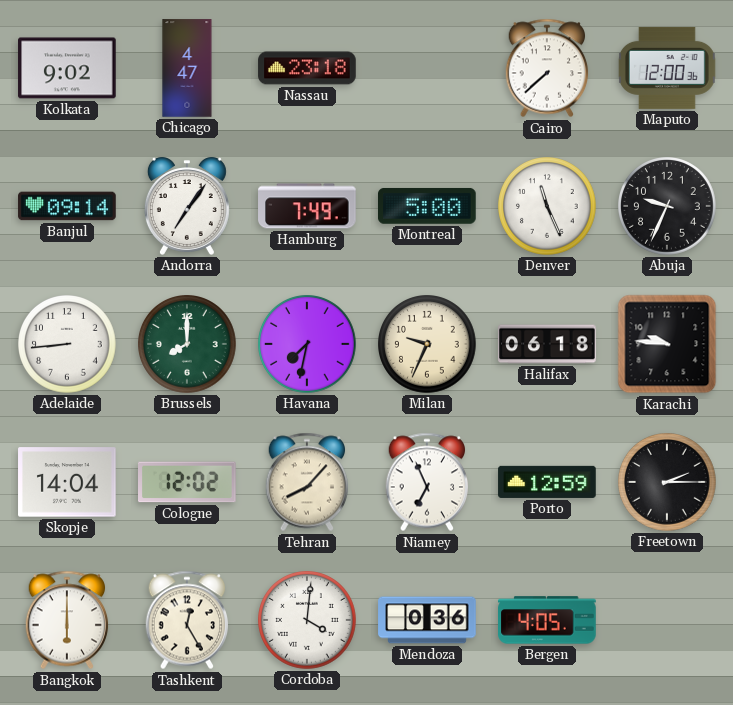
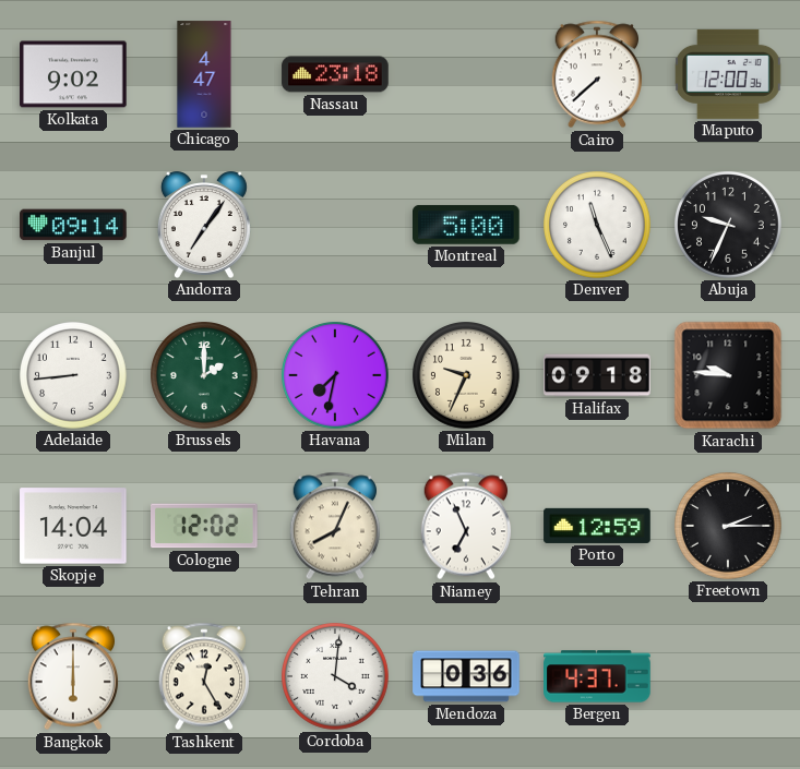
Hamburg: 7:49 -> none (307, 206)
Brussels: 8:00 -> 2:00 (205, 376)
Halifax: 06:18 -> 09:18 (597, 375)
Tehran: 8:07 -> 8:04 (335, 526)
Bergen: 4:05 -> 4:37 (597, 676)
